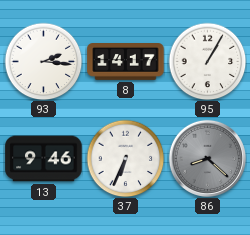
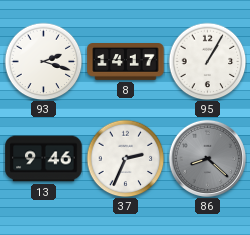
93: 2:16 -> 2:18 (43, 61)
37: 6:34 -> 2:34 (125, 158)
